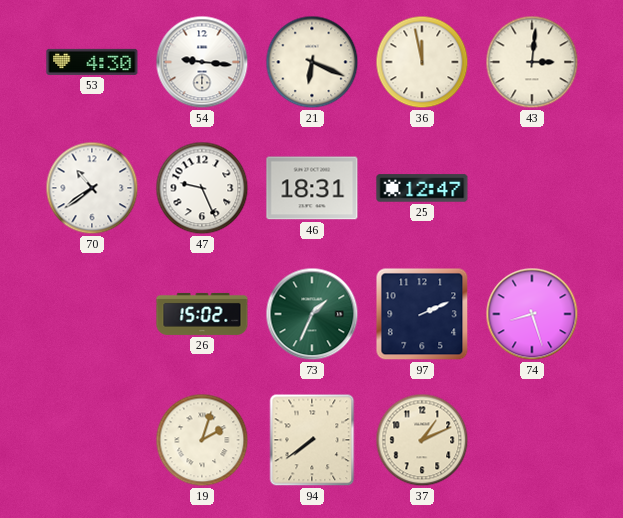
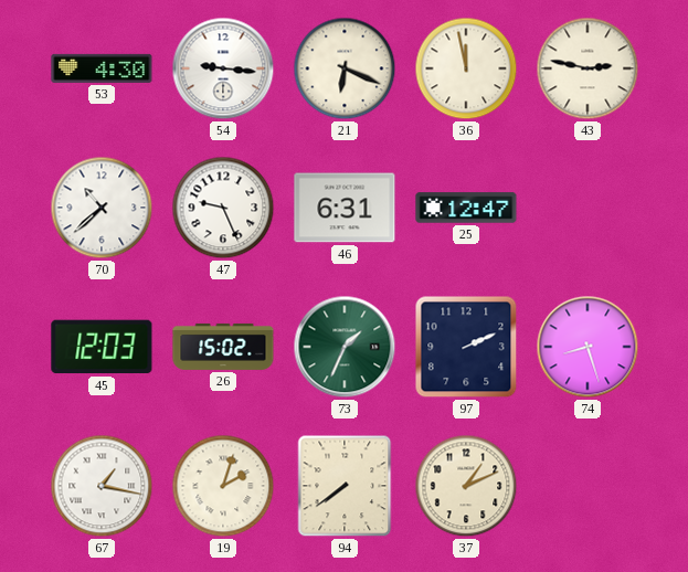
43: 3:01 -> 2:47 (588, 68)
70: 10:39 -> 10:38 (102, 208)
46: 18:31 -> 6:31 (345, 208)
45: none -> 12:03 (102, 347)
67: none -> 1:17 (102, 486)
